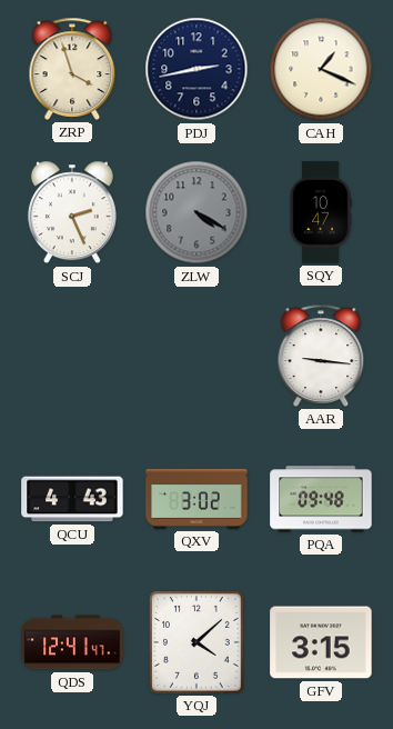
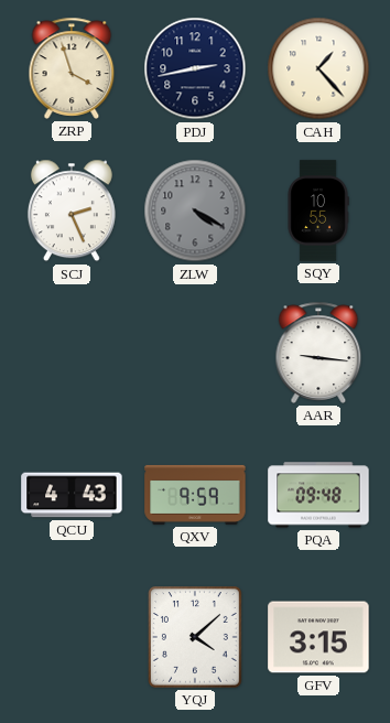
CAH: 1:19 -> 1:23 (318, 68)
SQY: 10:47 -> 10:55 (318, 211)
QXV: 3:02 -> 9:59 (195, 495)
QDS: 12:41 -> none (72, 642)
